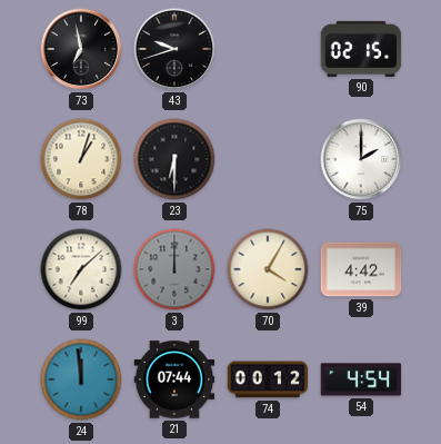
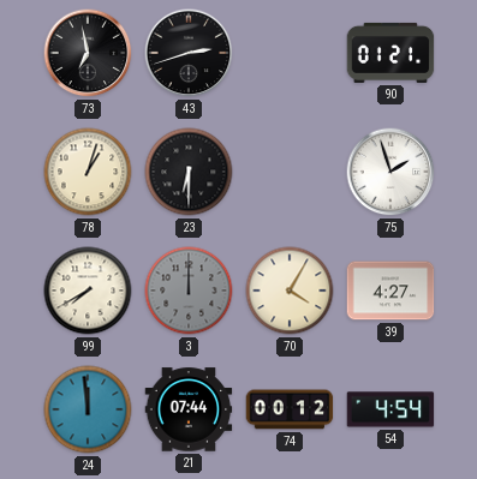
43: 9:42 -> 2:42 (189, 53)
90: 02:15 -> 01:21 (390, 53)
75: 2:00 -> 1:57 (390, 172)
99: 7:08 -> 7:40 (88, 291)
39: 4:42 -> 4:27 (390, 291)
